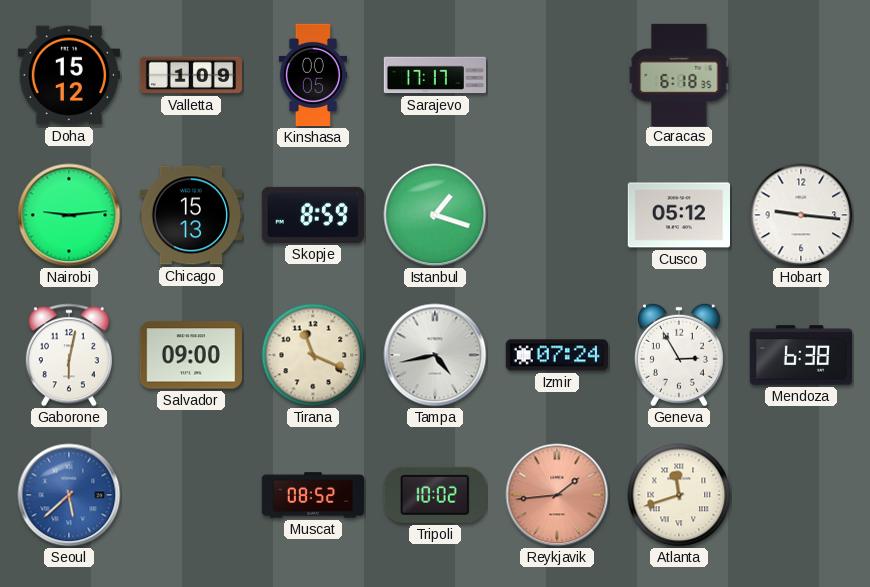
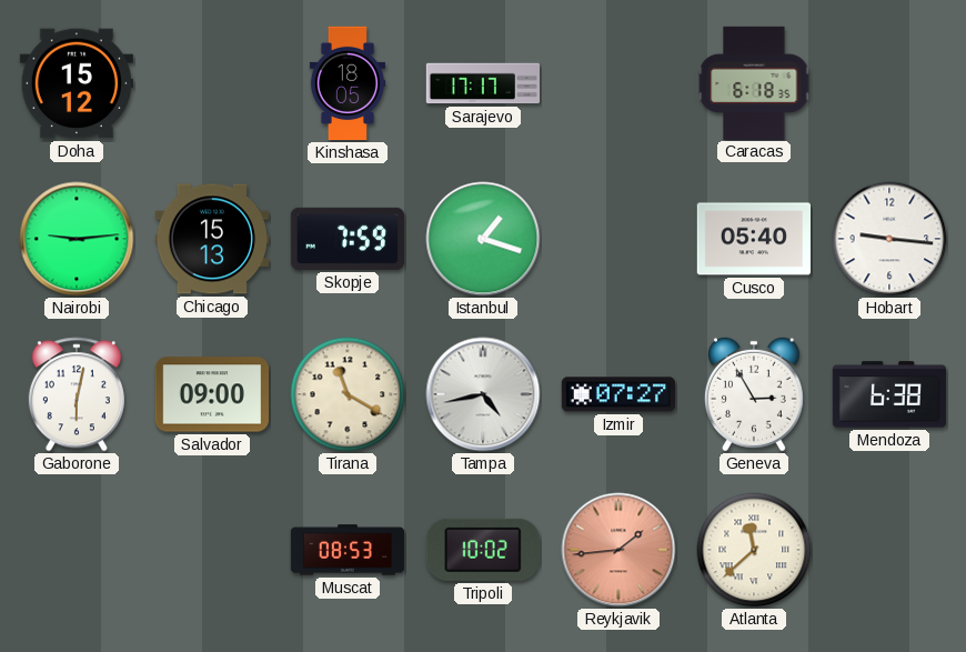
Valletta: 1:09 -> none (190, 75)
Kinshasa: 00:05 -> 18:05 (346, 83)
Skopje: 8:59 -> 7:59 (348, 239)
Cusco: 05:12 -> 05:40 (753, 239)
Tirana: 11:19 -> 11:20 (348, 394)
Izmir: 07:24 -> 07:27 (617, 394)
Seoul: 5:38 -> none (69, 495)
Muscat: 08:52 -> 08:53 (348, 550)
Atlanta: 11:42 -> 11:38 (754, 550)
